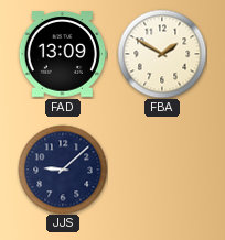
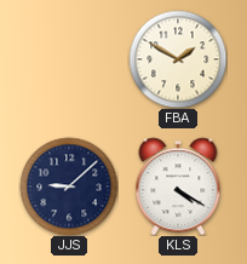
FAD: 13:09 -> none (63, 54)
KLS: none -> 4:20 (178, 186)
